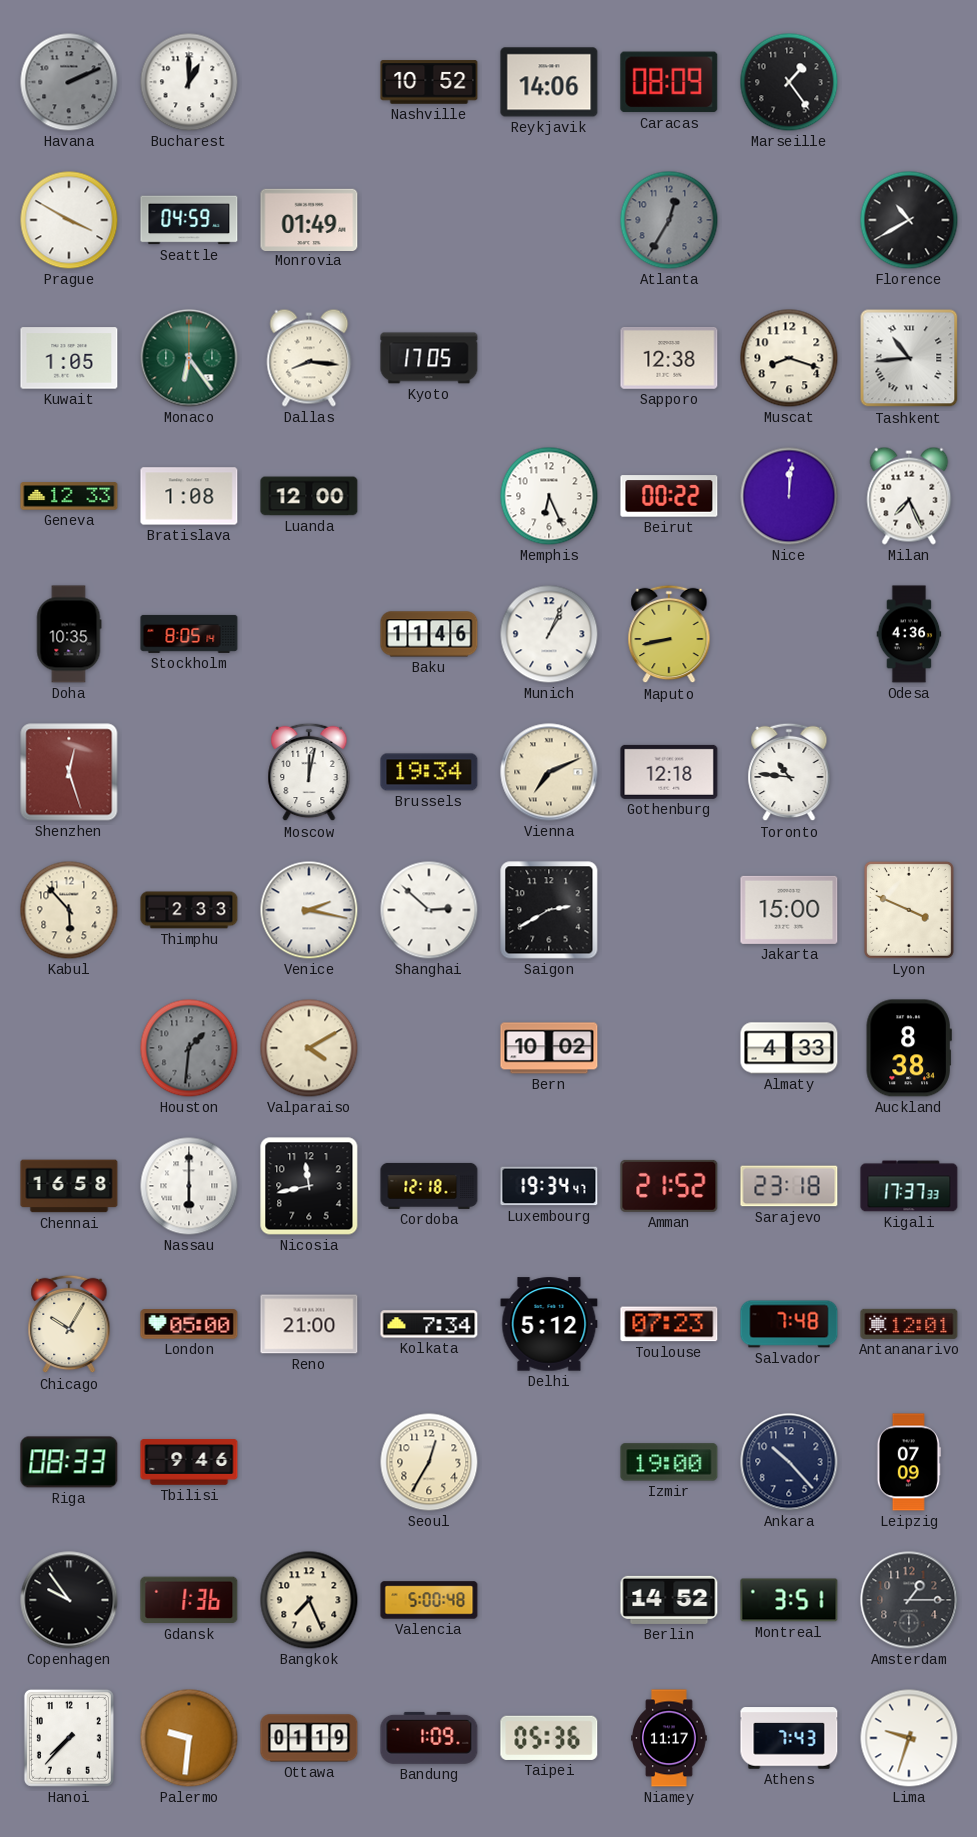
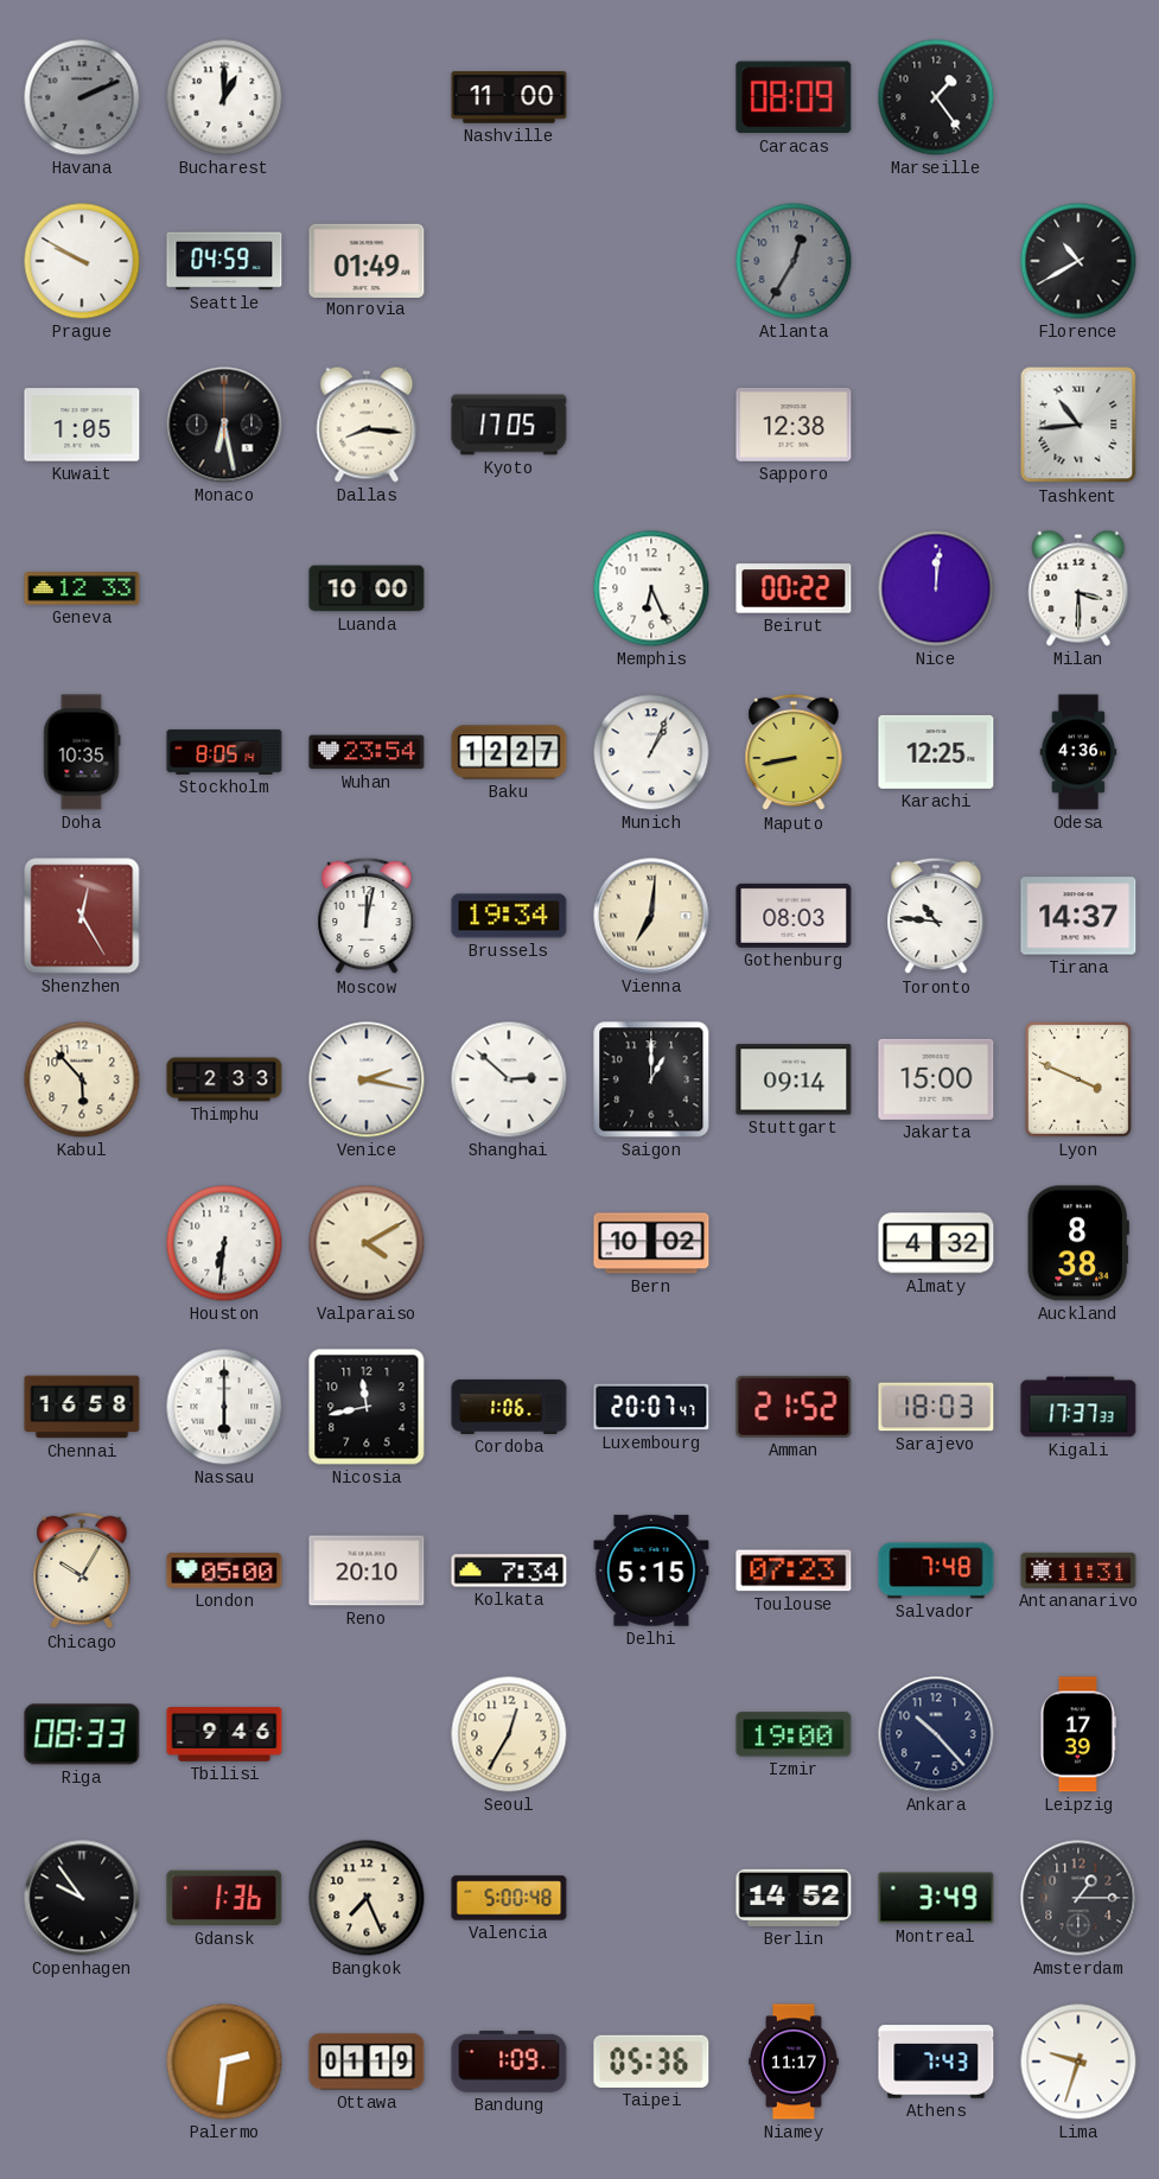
Nashville: 10:52 -> 11:00 (509, 97)
Reykjavik: 14:06 -> none (549, 82)
Prague: 3:50 -> 9:50 (82, 261)
Monaco: 6:24 -> 6:28 (224, 425)
Monaco dial: green -> black (224, 425)
Muscat: 8:18 -> none (789, 358)
Bratislava: 1:08 -> none (189, 496)
Luanda: 12:00 -> 10:00 (367, 588)
Milan: 7:26 -> 3:30 (1078, 588)
Wuhan: none -> 23:54 (367, 752)
Baku: 11:46 -> 12:27 (509, 752)
Karachi: none -> 12:25 (936, 752)
Shenzhen: 12:27 -> 12:25 (82, 916)
Vienna: 7:11 -> 7:01 (651, 916)
Gothenburg: 12:18 -> 08:03 (794, 916)
Tirana: none -> 14:37 (1078, 916)
Saigon: 2:40 -> 1:00 (651, 1079)
Stuttgart: none -> 09:14 (794, 1079)
Houston: 1:31 -> 6:31 (224, 1243)
Houston dial: grey -> white (224, 1243)
Almaty: 4:33 -> 4:32 (936, 1243)
Cordoba: 12:18 -> 1:06 (509, 1407)
Luxembourg: 19:34 -> 20:07 (651, 1407)
Sarajevo: 23:18 -> 18:03 (936, 1407)
Reno: 21:00 -> 20:10 (367, 1570)
Delhi: 5:12 -> 5:15 (651, 1570)
Antananarivo: 12:01 -> 11:31 (1078, 1570)
Leipzig: 07:09 -> 17:39 (1078, 1734)
Montreal: 3:51 -> 3:49 (936, 1898)
Hanoi: 7:37 -> none (69, 1738)
Palermo: 9:31 -> 2:31 (224, 2062)
